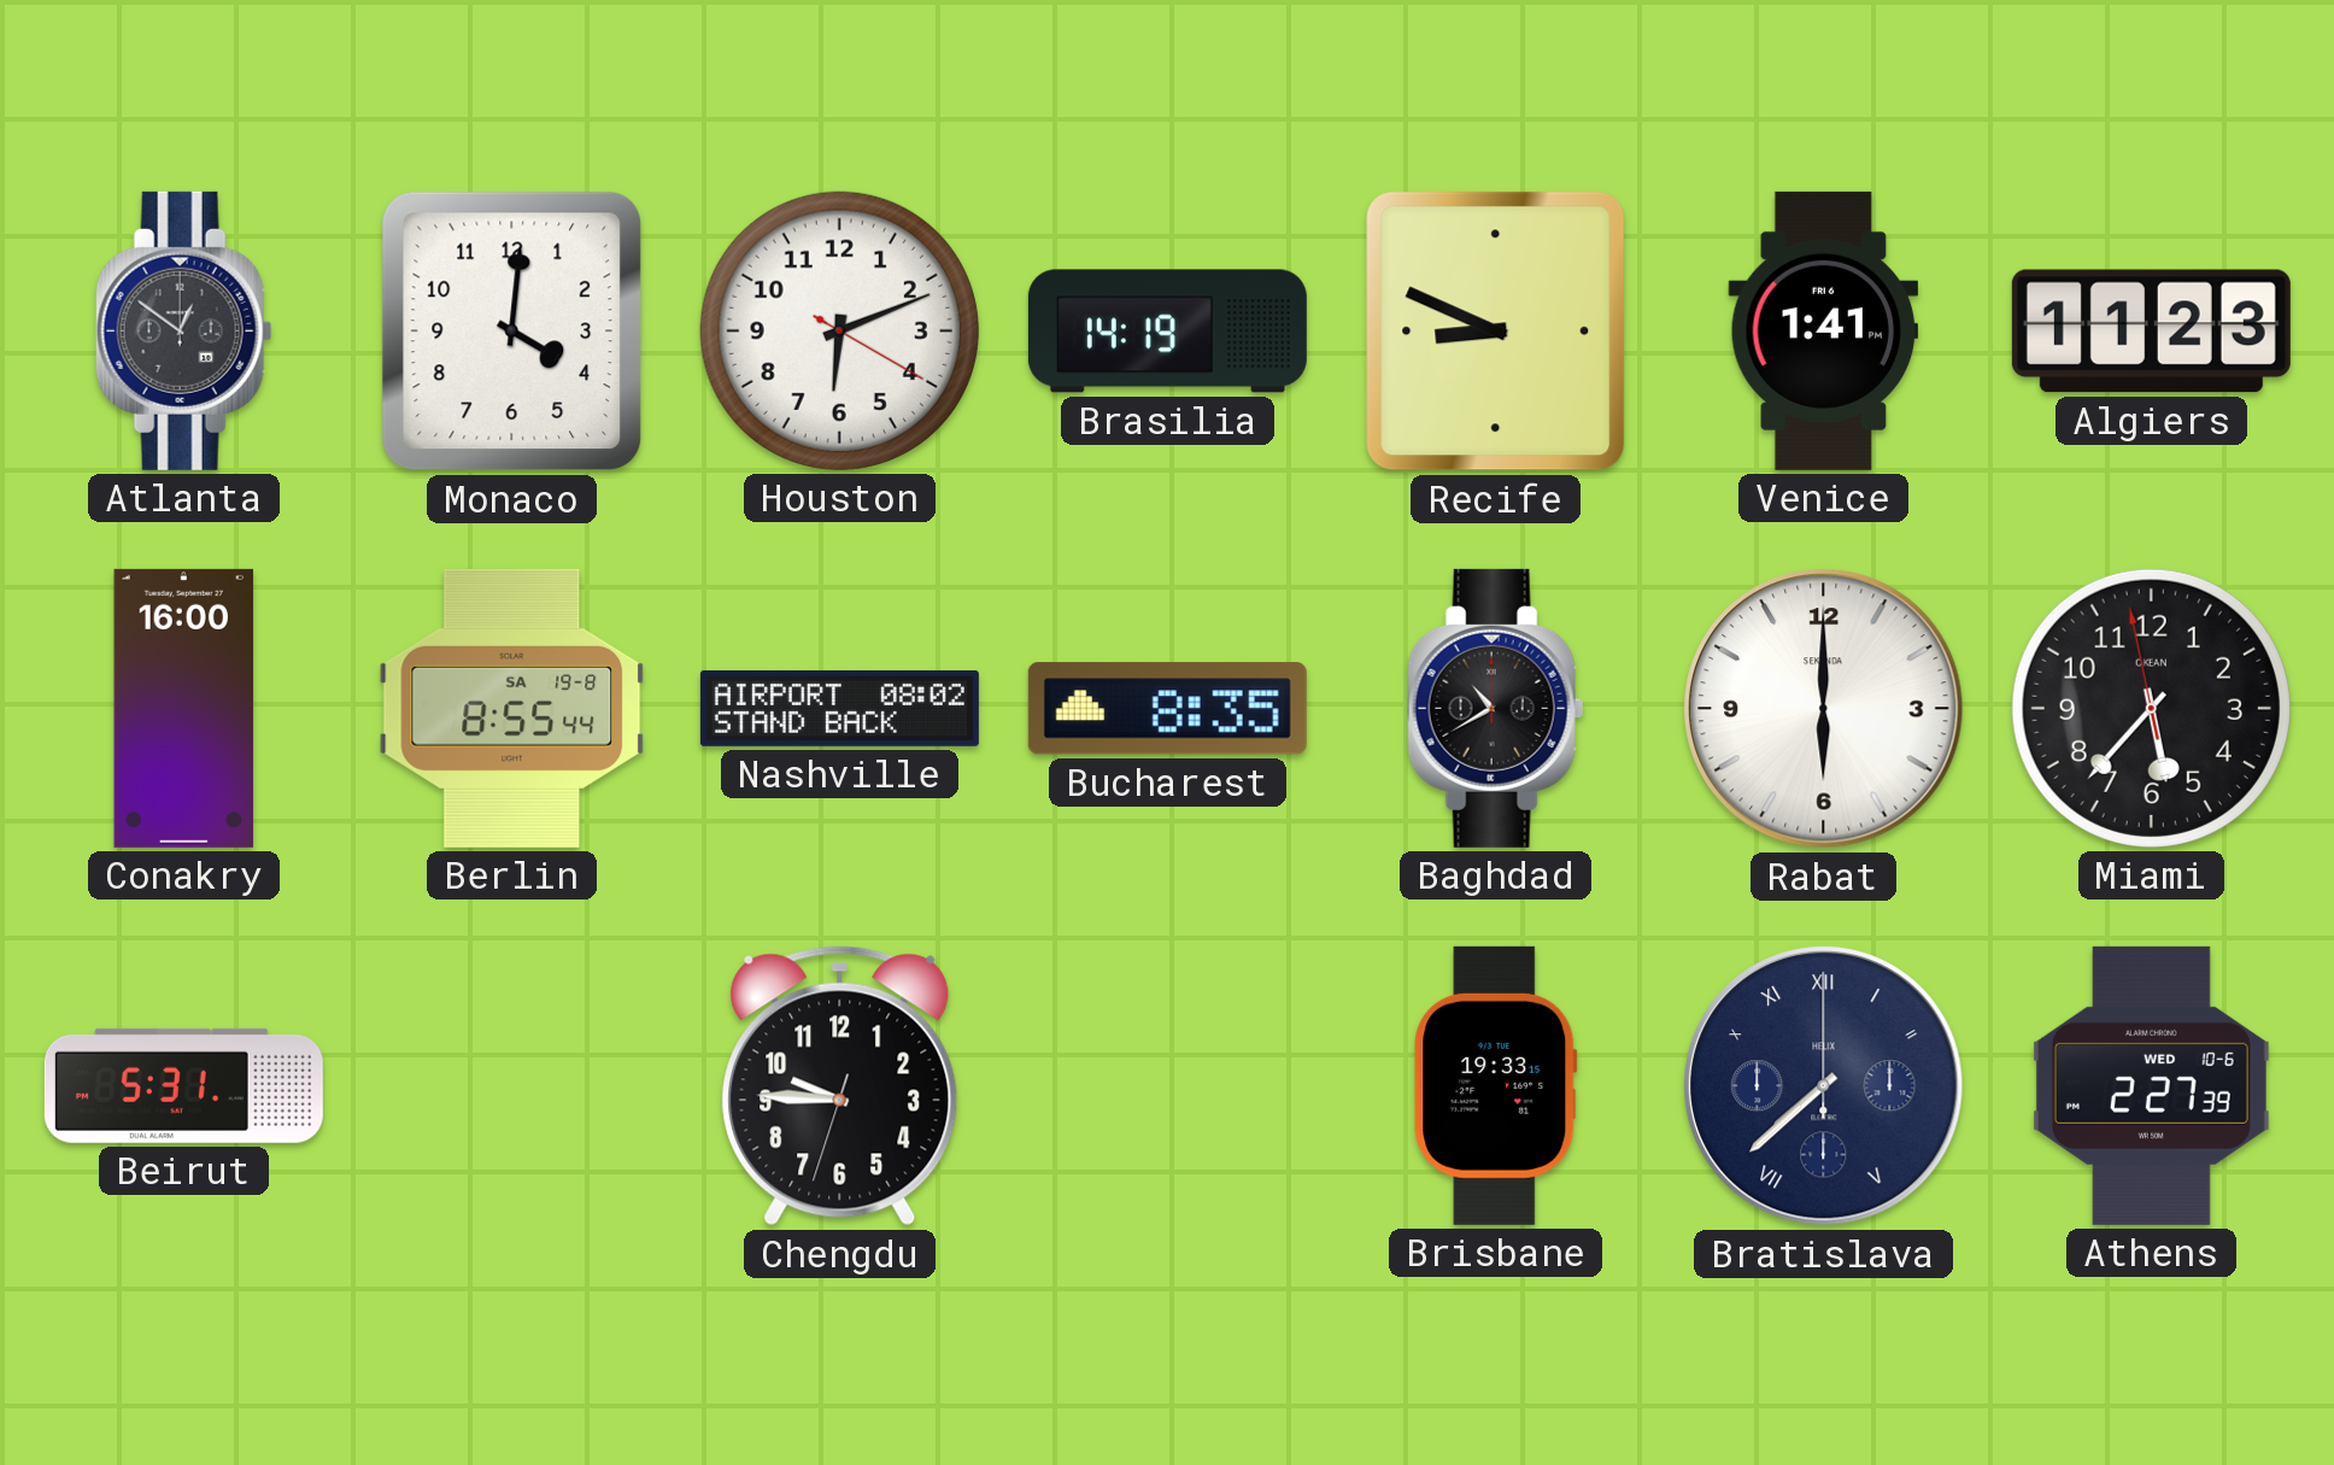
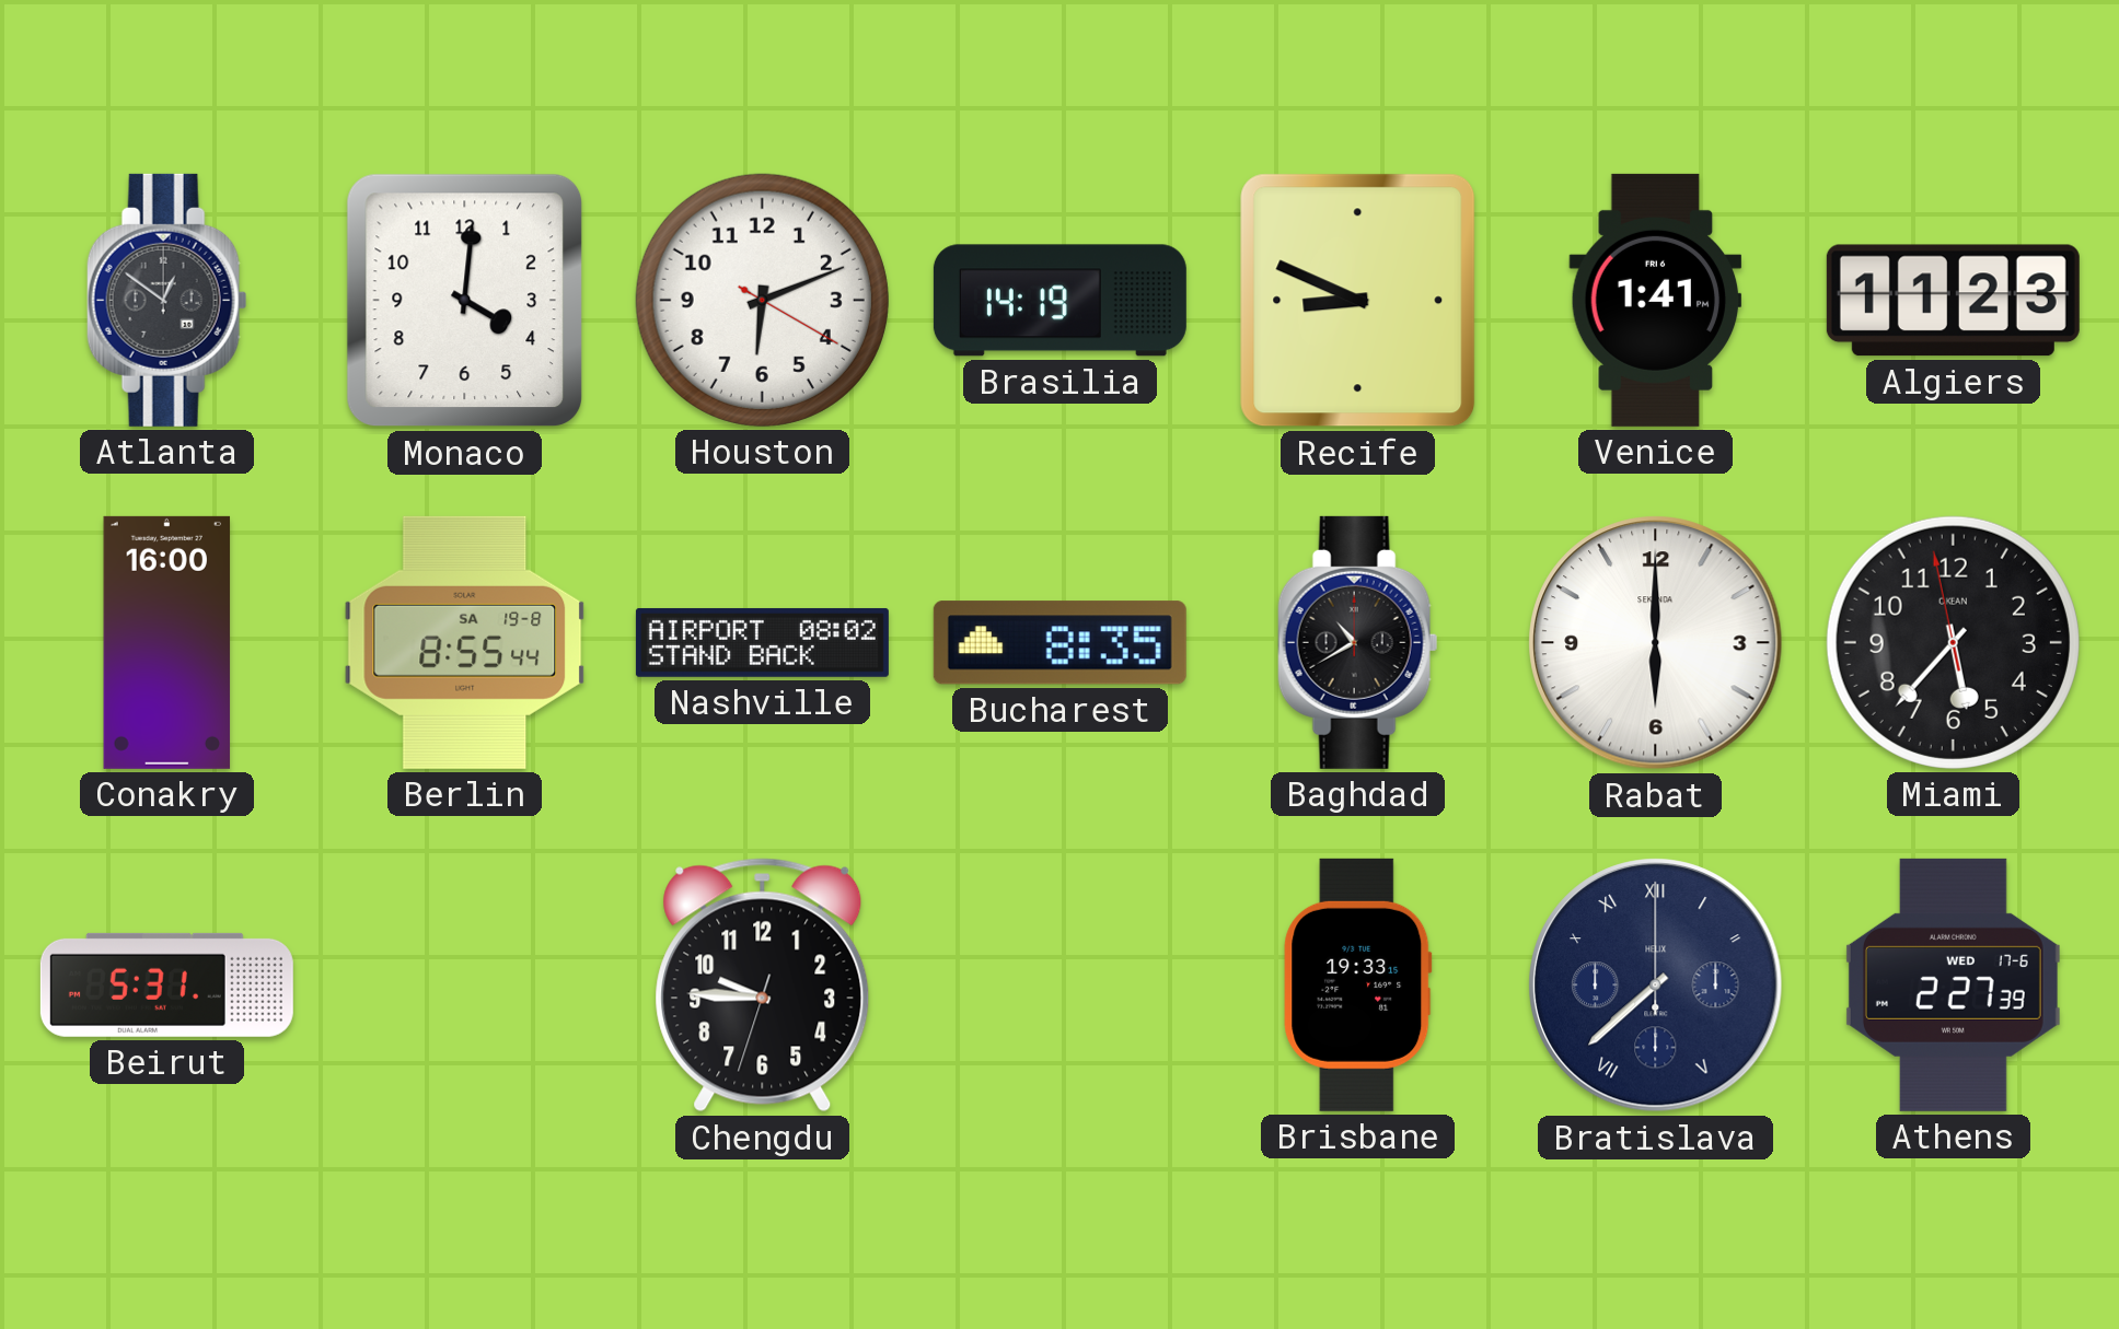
Athens date: WED 10-6 -> WED 17-6 (1953, 984)
